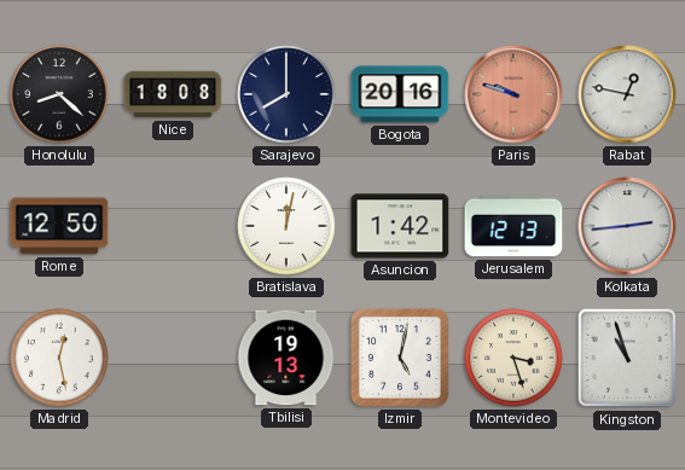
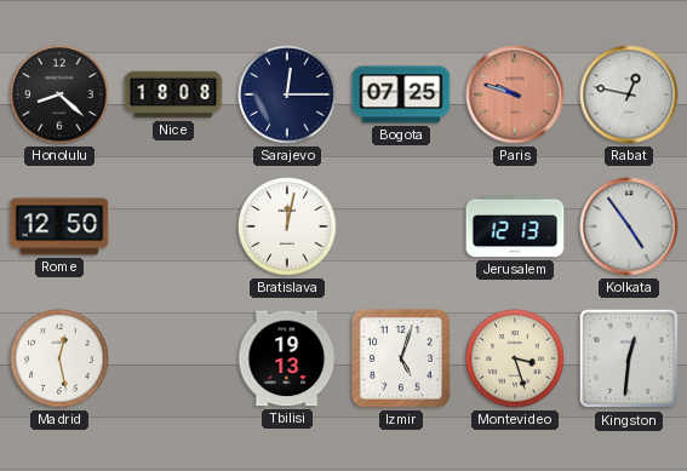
Sarajevo: 8:00 -> 12:15 (287, 94)
Bogota: 20:16 -> 07:25 (401, 94)
Asuncion: 1:42 -> none (400, 226)
Kolkata: 2:44 -> 4:54 (629, 226)
Izmir: 5:02 -> 5:03 (401, 358)
Kingston: 10:57 -> 12:31 (629, 358)
